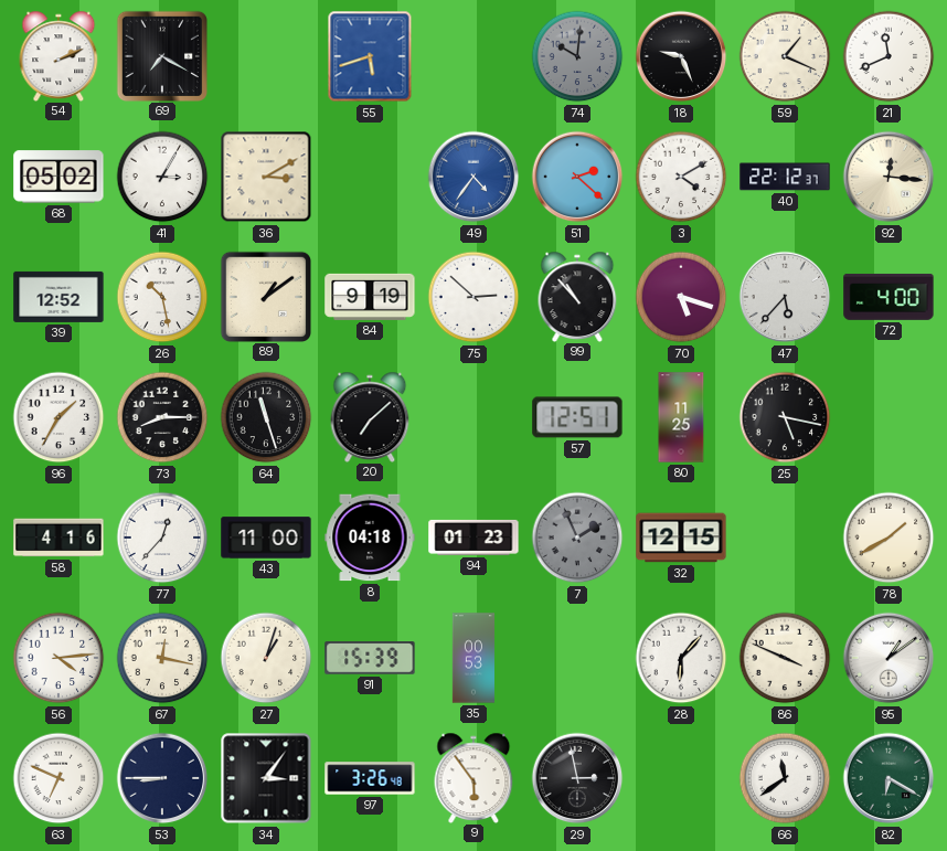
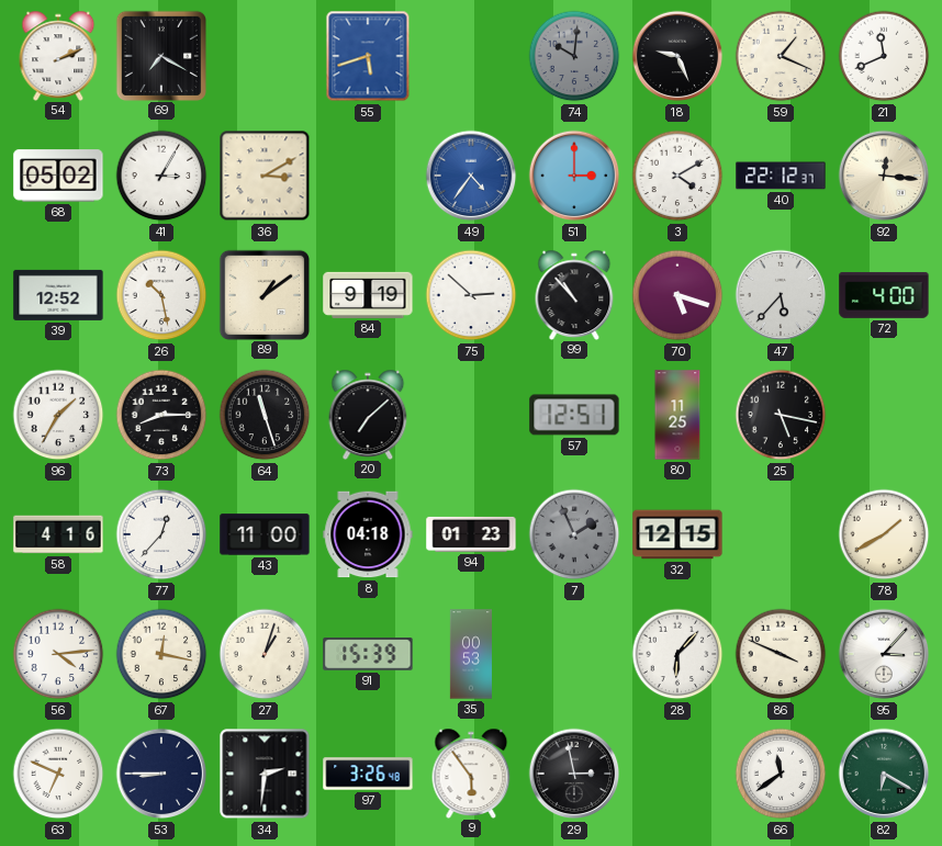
51: 2:22 -> 3:00 (574, 176)
95: 1:09 -> 3:07 (884, 654)
34: 3:06 -> 2:31 (265, 774)
